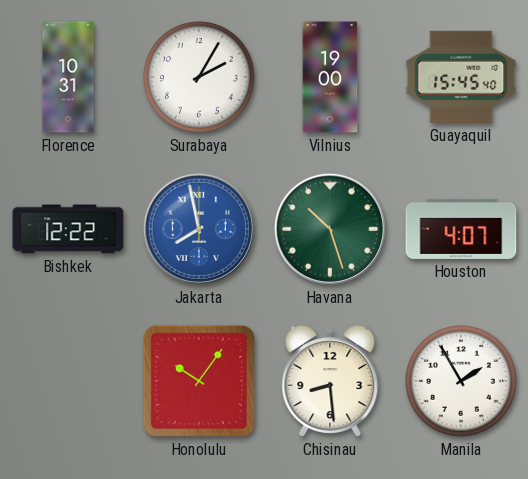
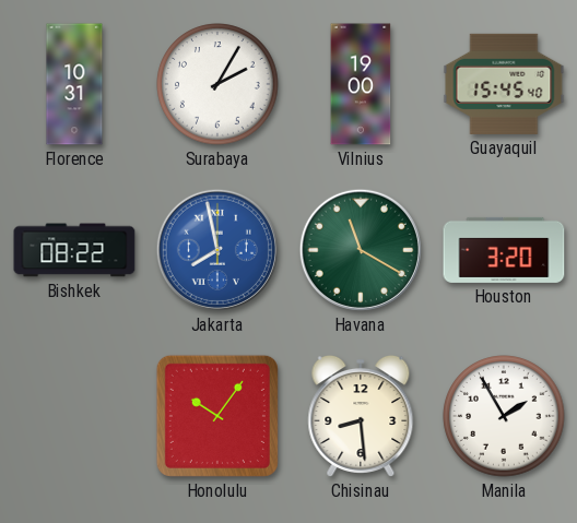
Bishkek: 12:22 -> 08:22 (74, 250)
Havana: 10:27 -> 11:20 (361, 250)
Houston: 4:07 -> 3:20 (504, 250)
